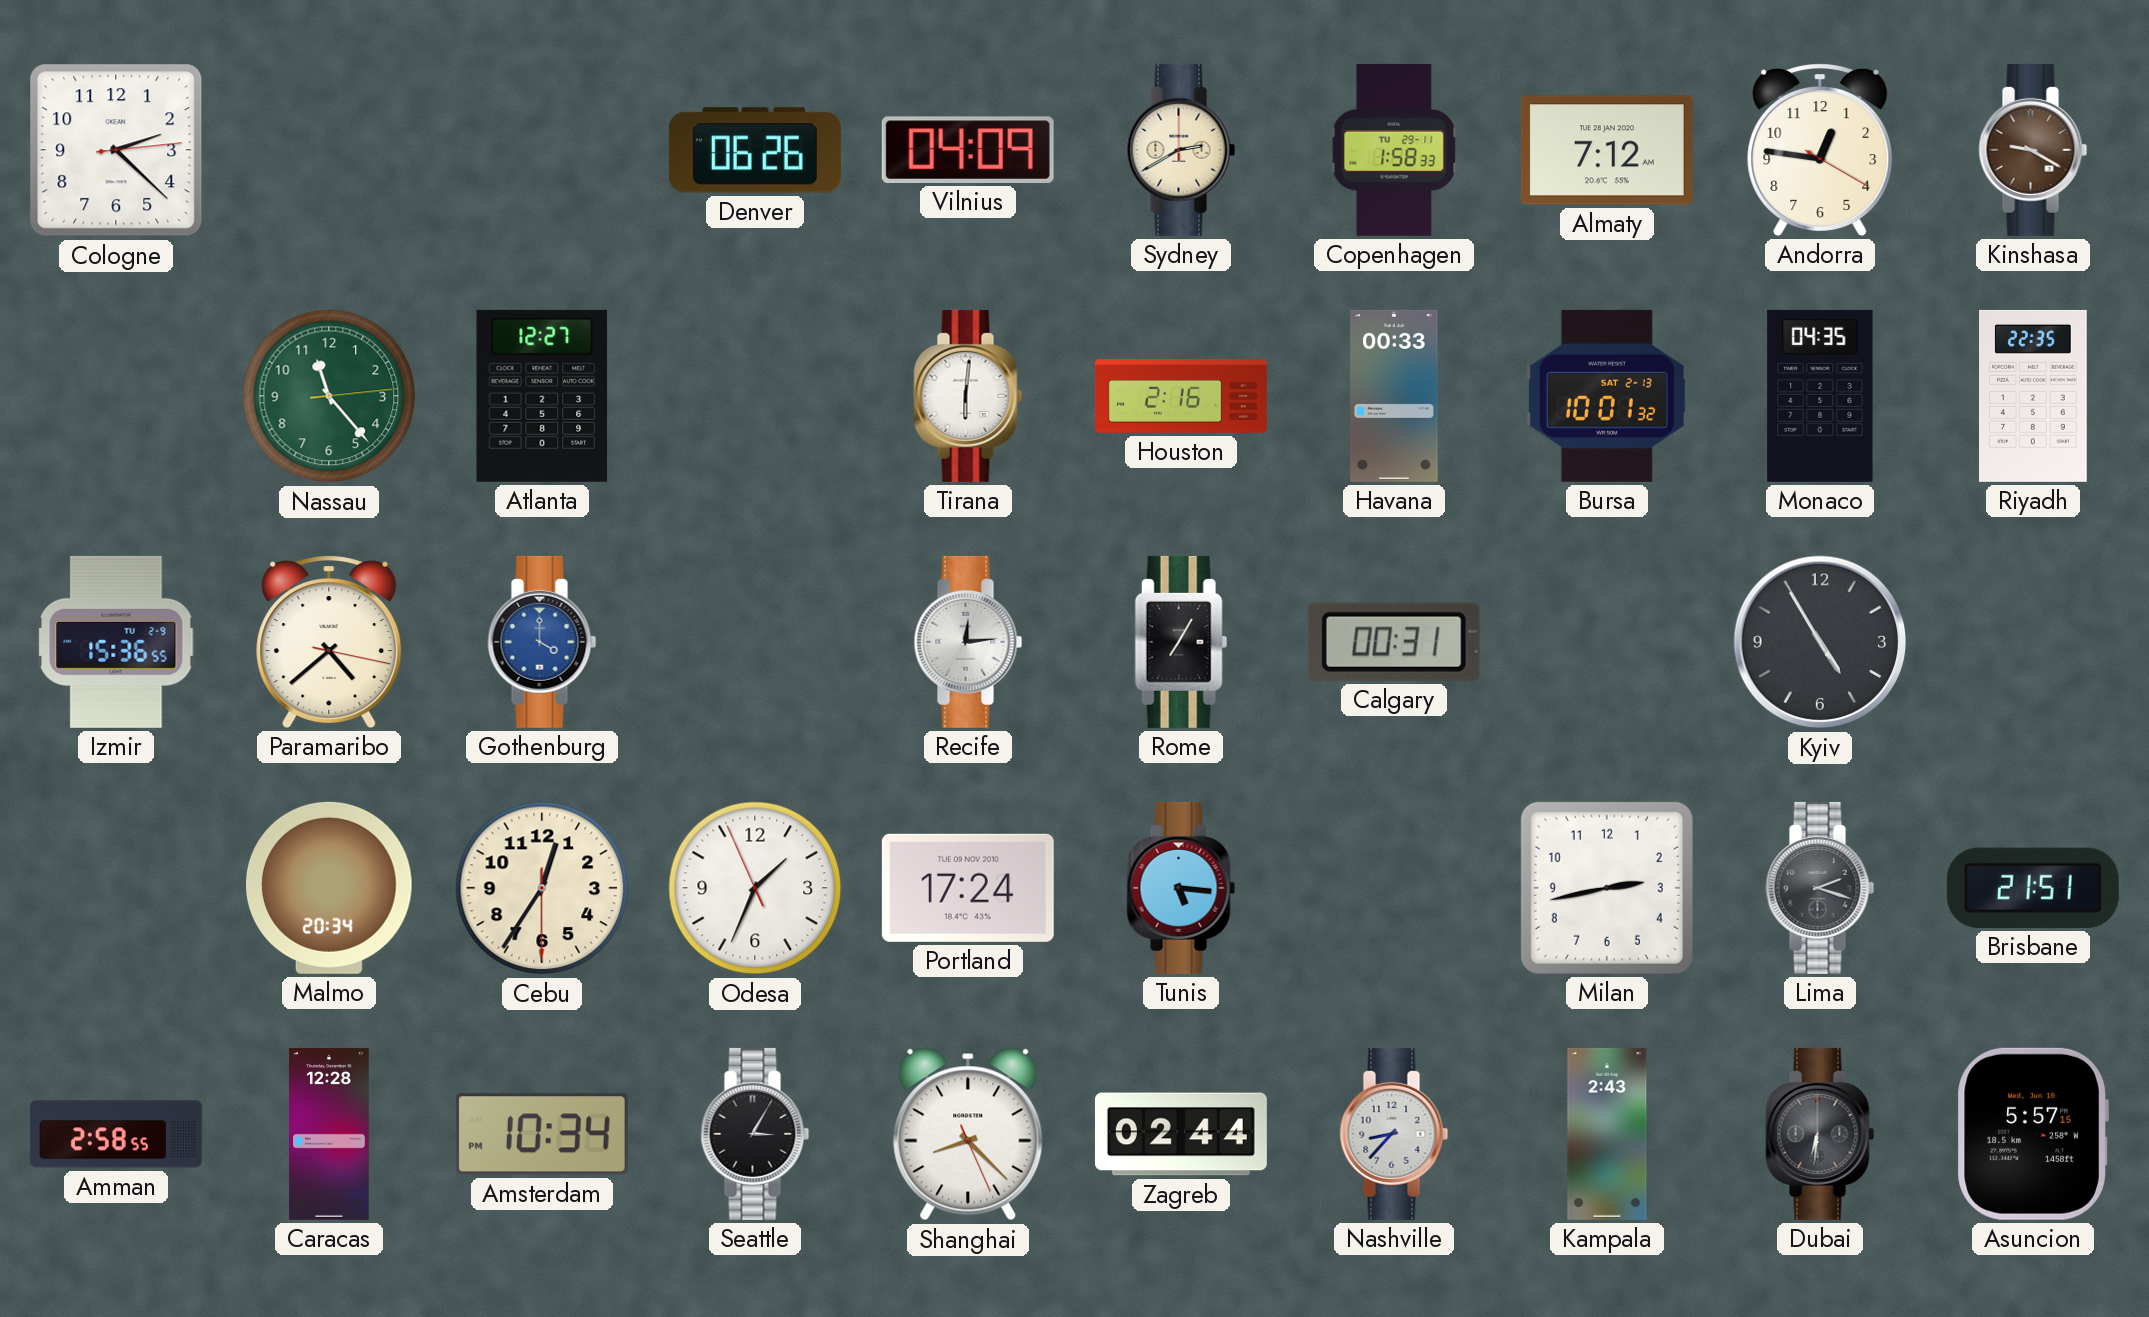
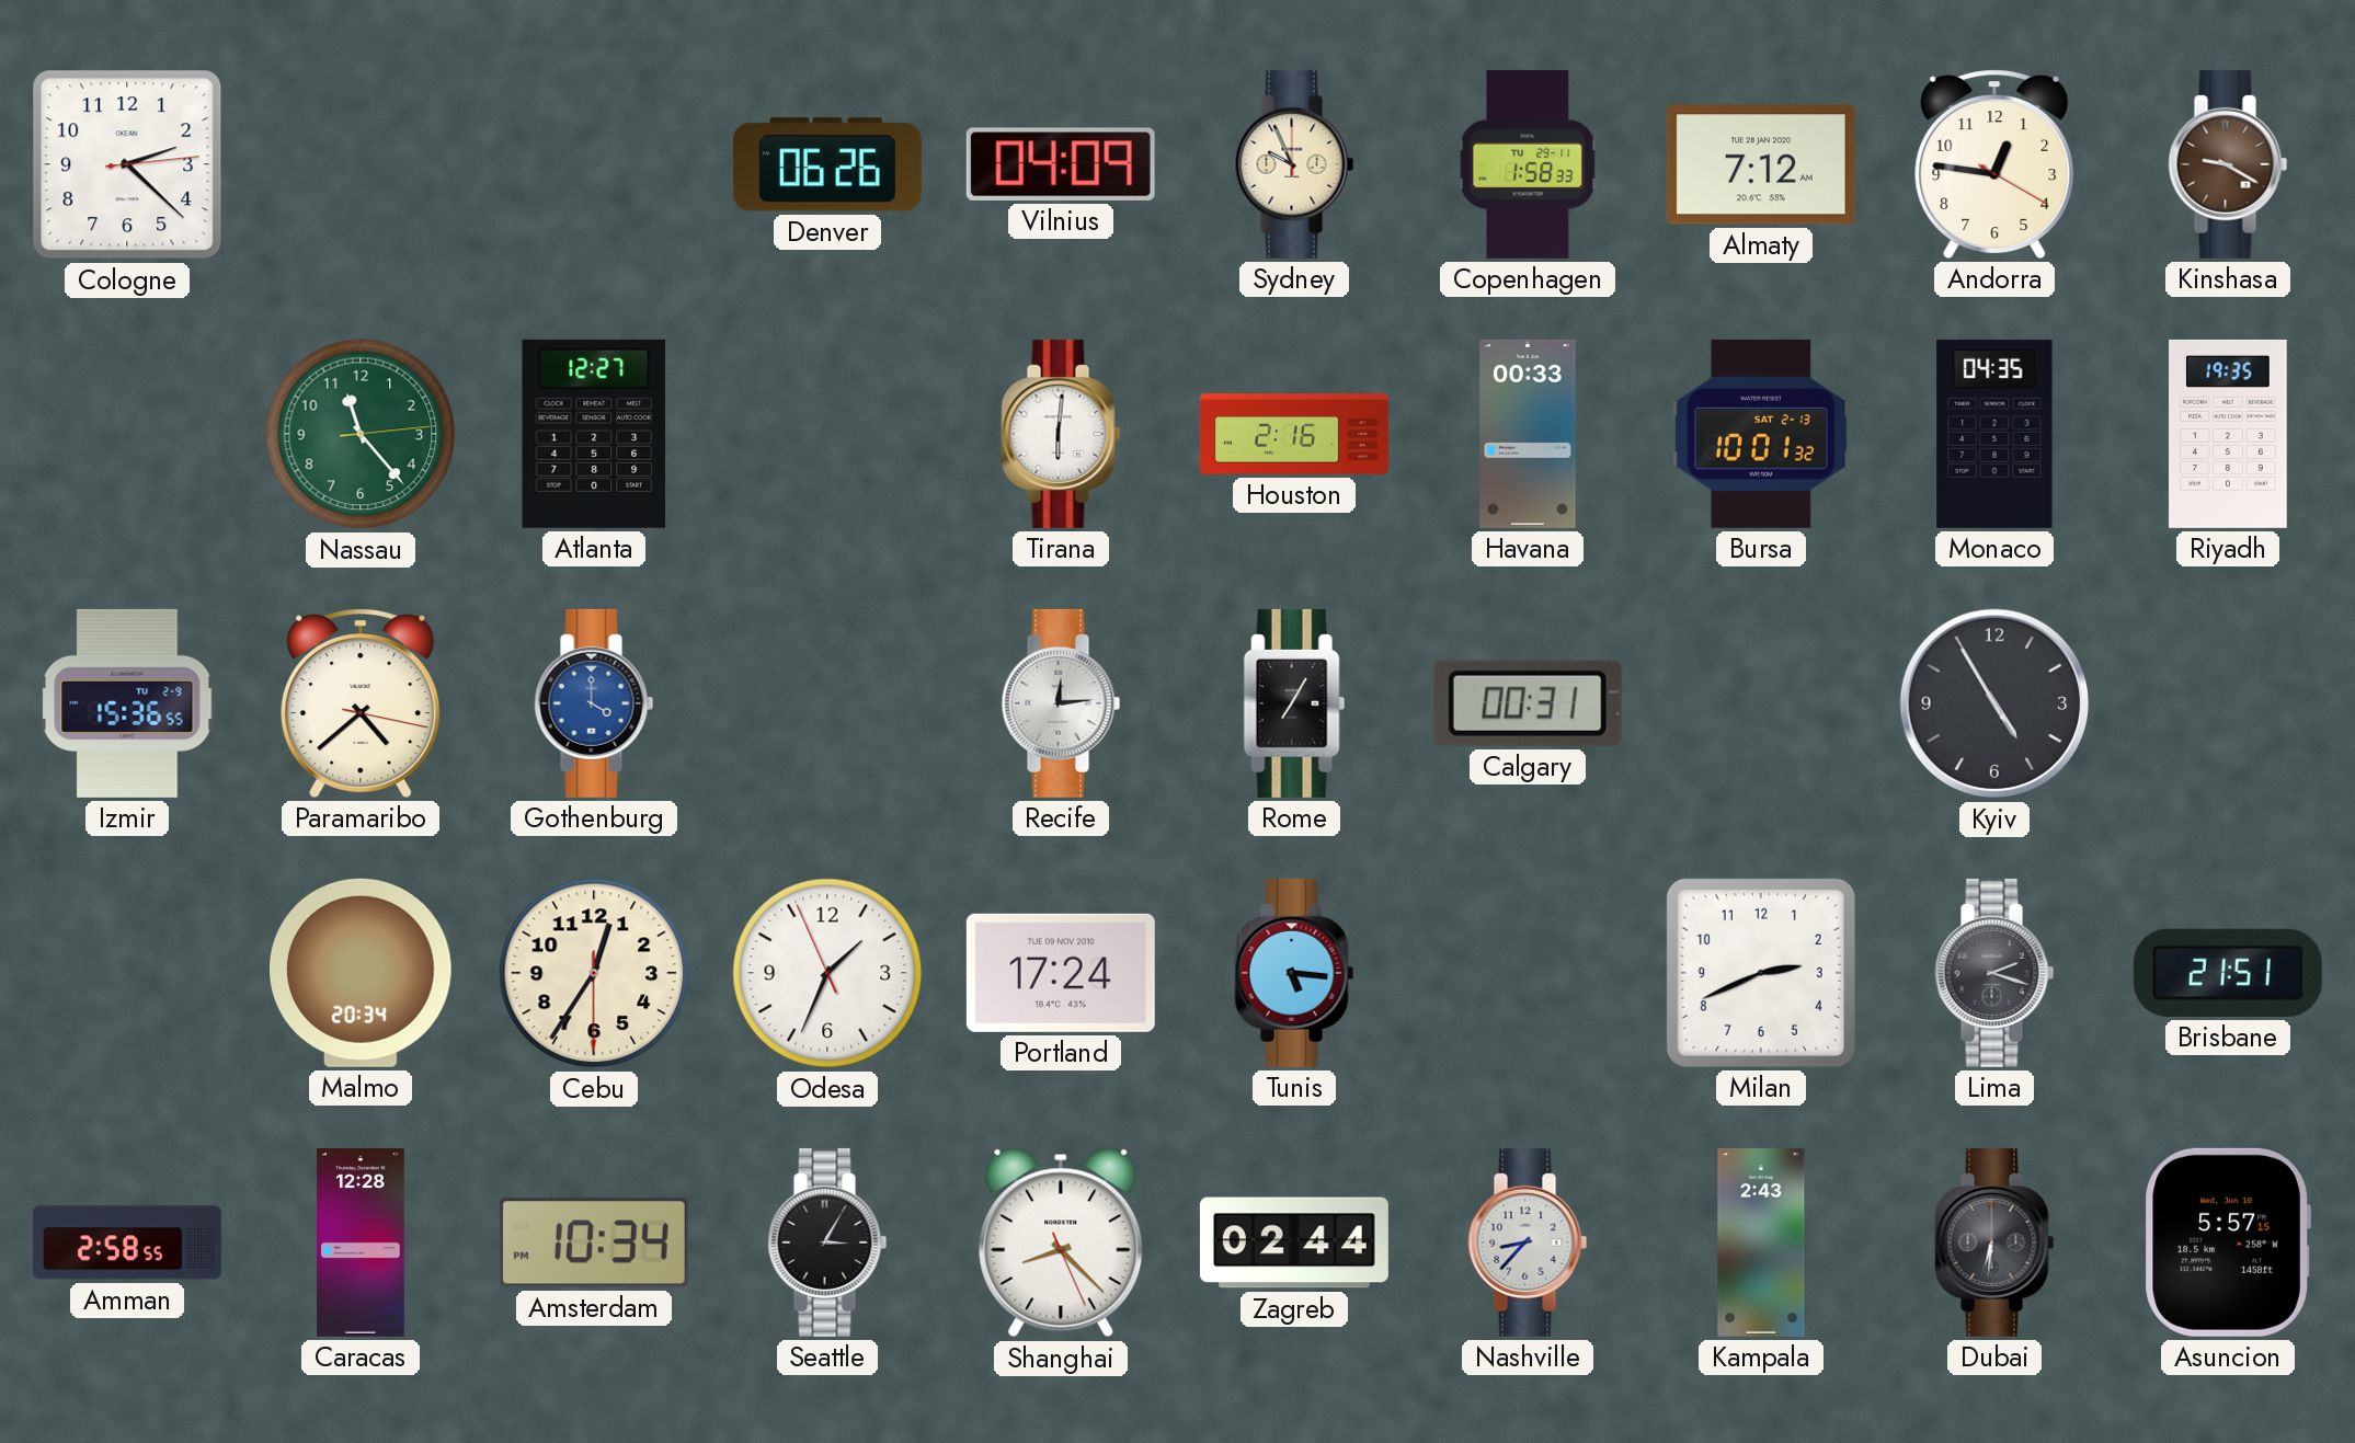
Sydney: 2:40 -> 9:56 (1294, 164)
Riyadh: 22:35 -> 19:35 (2229, 434)
Milan: 2:43 -> 2:41 (1761, 973)
